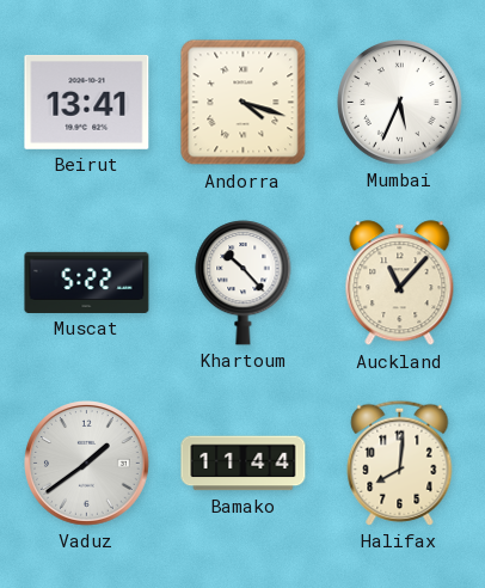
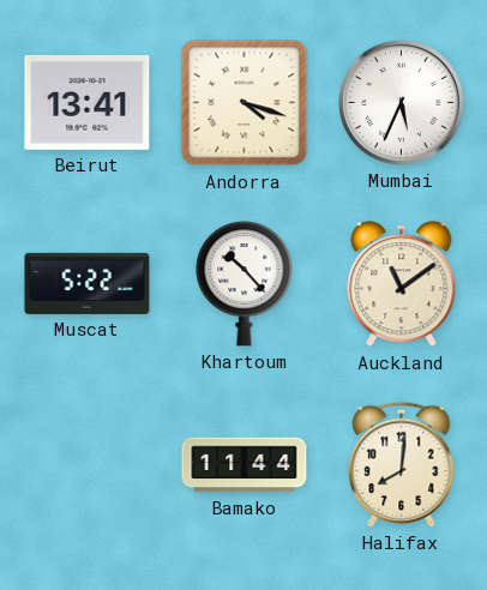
Auckland: 11:07 -> 11:09 (402, 284)
Vaduz: 1:39 -> none (87, 464)
